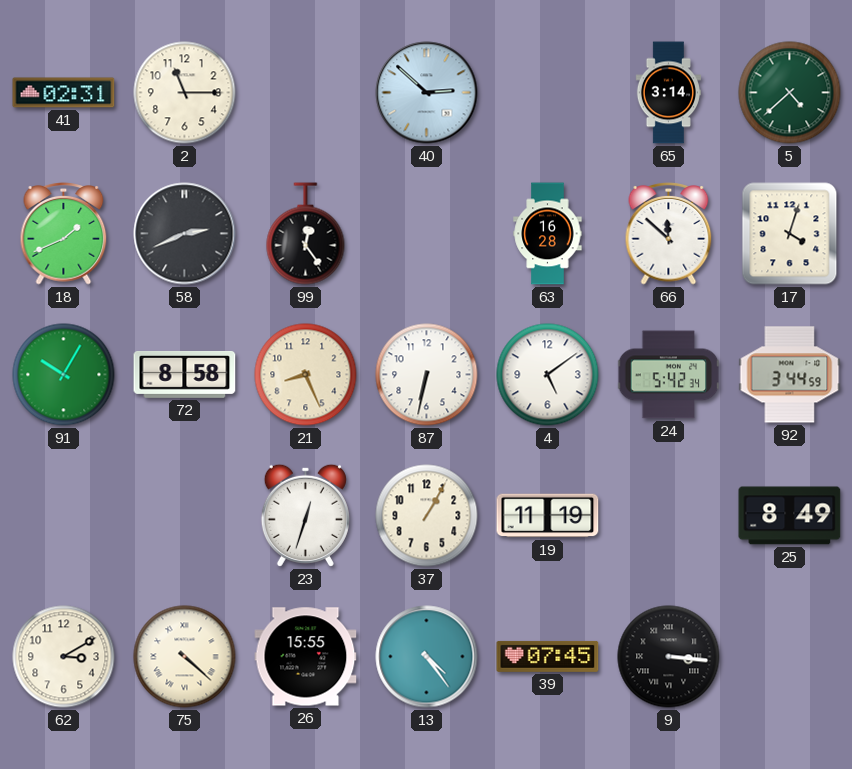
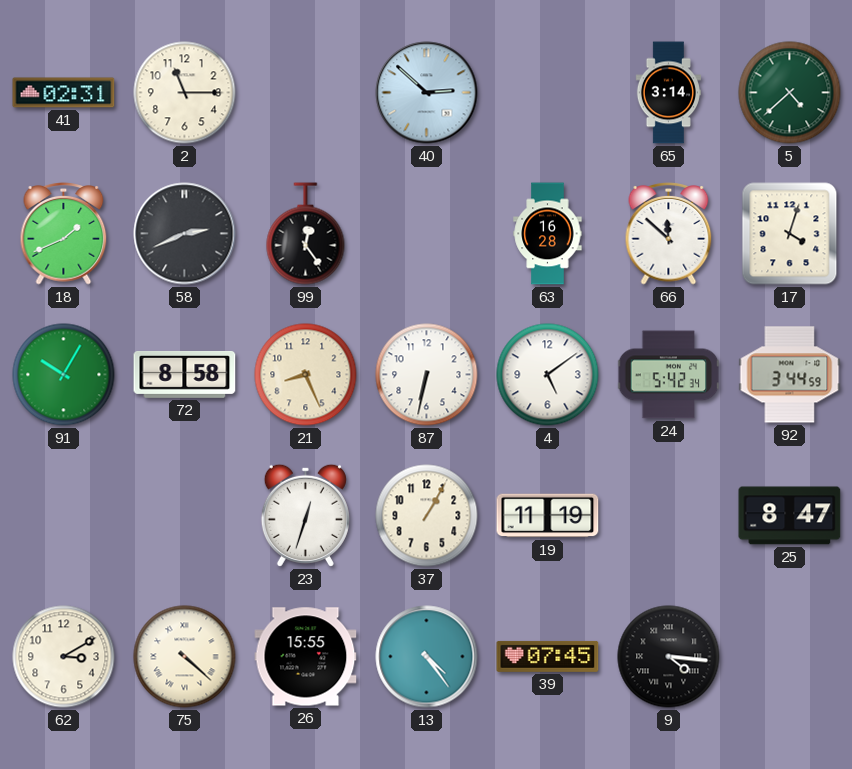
25: 8:49 -> 8:47 (790, 516)
9: 3:16 -> 4:16 (669, 657)
